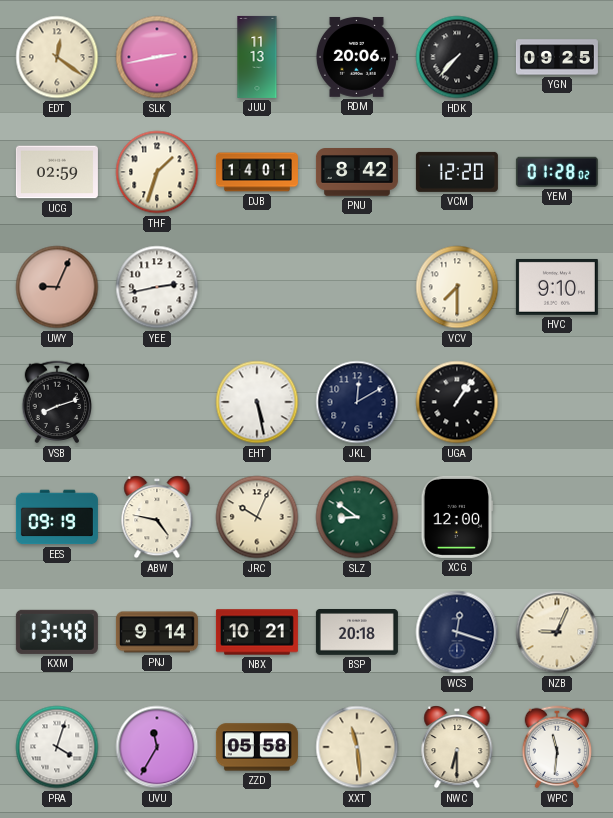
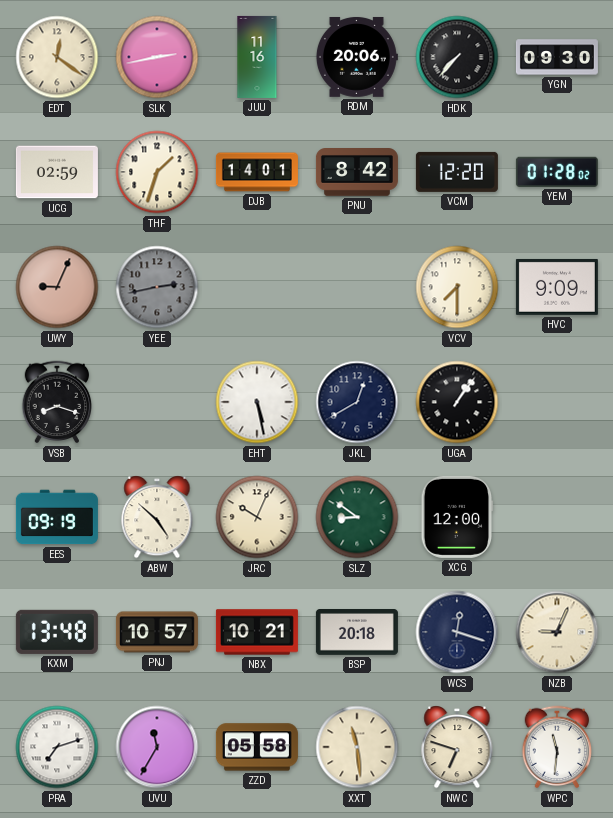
JUU: 11:13 -> 11:16 (257, 57)
YGN: 09:25 -> 09:30 (557, 57)
YEE dial: white -> grey (157, 287)
HVC: 9:10 -> 9:09 (557, 287)
VSB: 8:12 -> 8:18 (57, 402)
JKL: 12:10 -> 12:40 (357, 402)
ABW: 4:47 -> 4:52 (157, 518)
PNJ: 9:14 -> 10:57 (157, 632)
PRA: 4:03 -> 7:12 (57, 747)
NWC: 6:30 -> 6:48 (457, 748)
